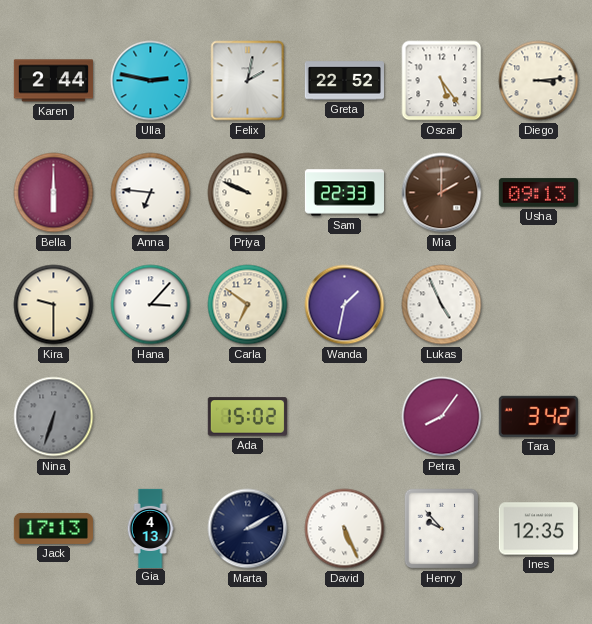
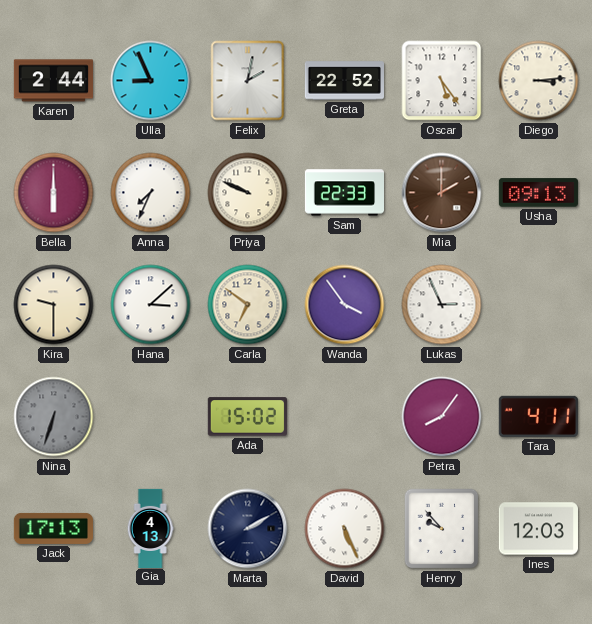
Ulla: 2:47 -> 8:56 (151, 81)
Anna: 6:46 -> 7:34 (151, 193)
Hana: 3:07 -> 3:08 (151, 305)
Wanda: 1:32 -> 3:54 (345, 305)
Lukas: 4:56 -> 2:56 (442, 305)
Tara: 3:42 -> 4:11 (538, 416)
Ines: 12:35 -> 12:03 (538, 529)
